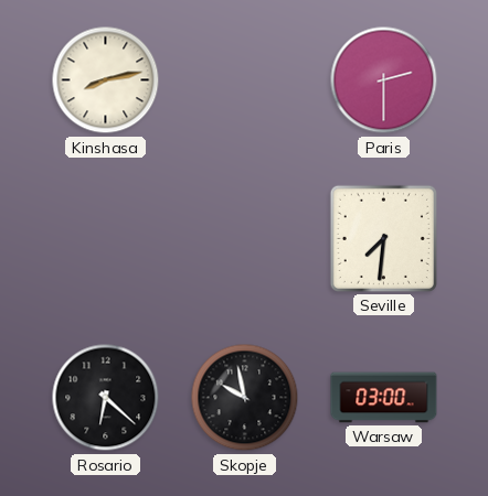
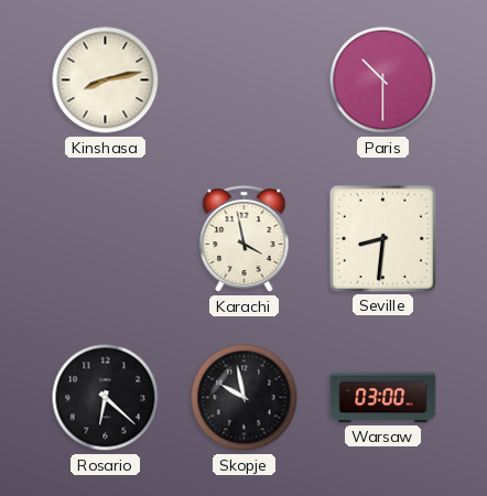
Paris: 2:30 -> 10:30 (383, 80)
Karachi: none -> 3:58 (245, 239)
Seville: 7:31 -> 8:31 (382, 238)
